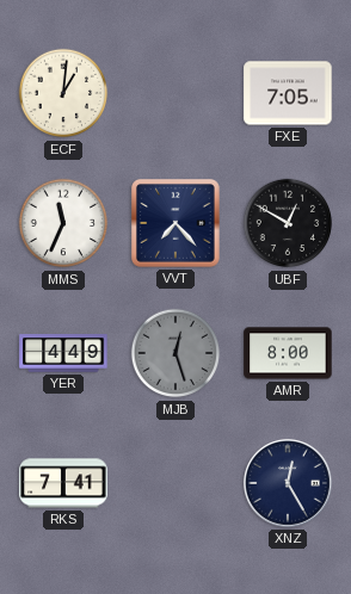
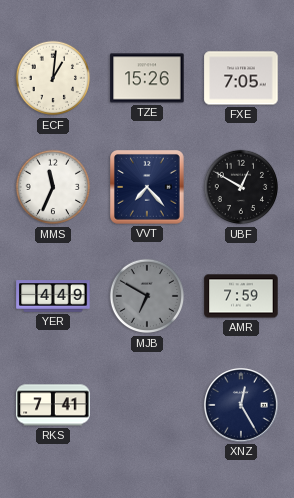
TZE: none -> 15:26 (147, 78)
MJB: 12:27 -> 6:50 (147, 296)
AMR: 8:00 -> 7:59 (241, 296)
